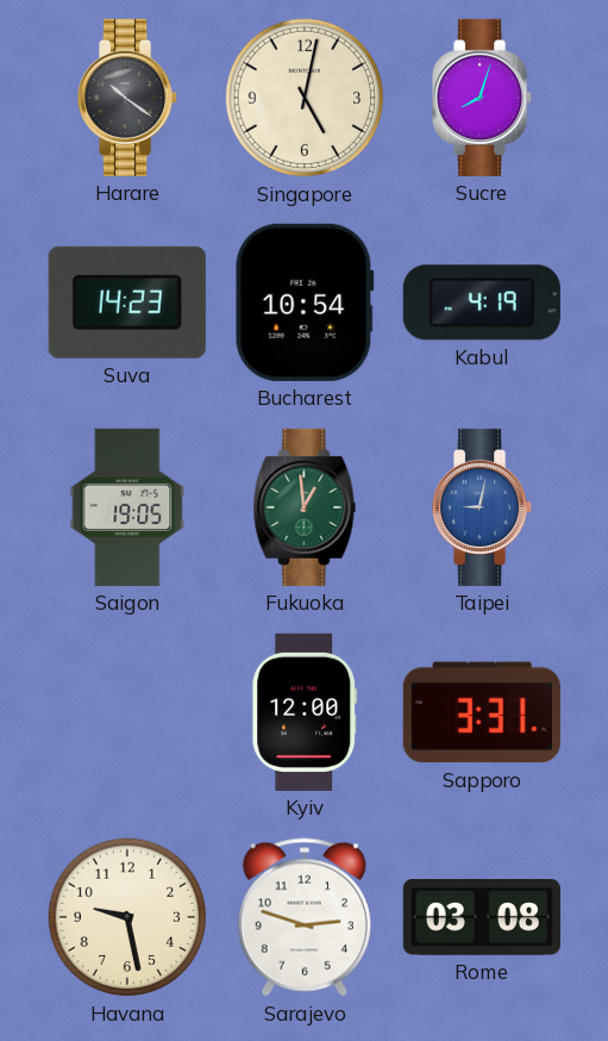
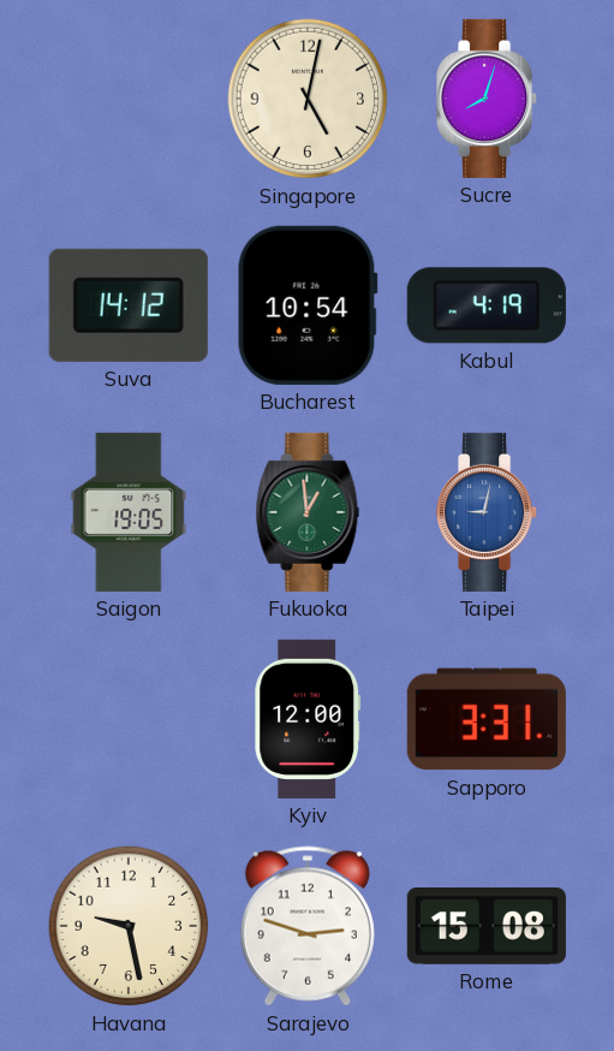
Harare: 10:21 -> none (129, 98)
Suva: 14:23 -> 14:12 (129, 305)
Rome: 03:08 -> 15:08 (487, 927)
